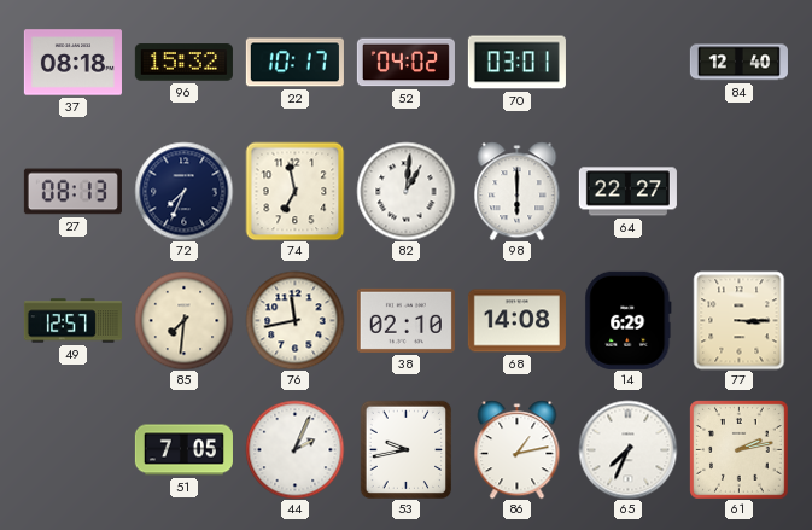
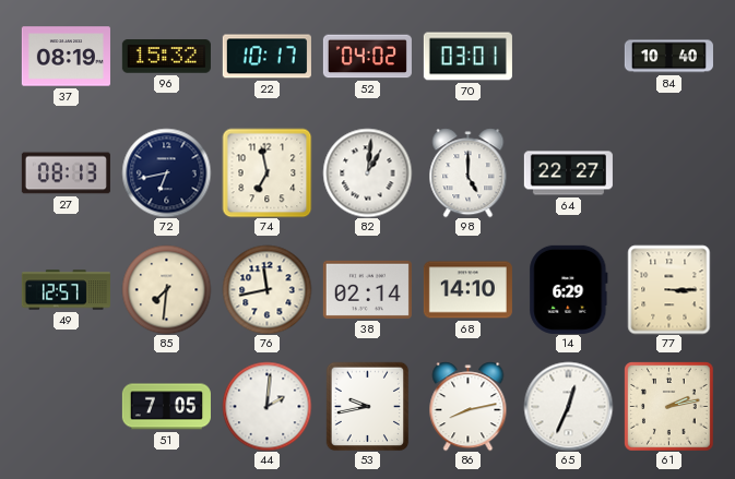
37: 08:18 -> 08:19 (66, 57)
84: 12:40 -> 10:40 (668, 57)
72: 7:34 -> 6:43 (166, 172)
98: 6:00 -> 5:00 (469, 172)
38: 02:10 -> 02:14 (367, 289)
68: 14:08 -> 14:10 (467, 290)
44: 2:04 -> 2:01 (266, 406)
86: 1:13 -> 8:13 (469, 406)
65: 7:34 -> 12:34 (568, 406)
